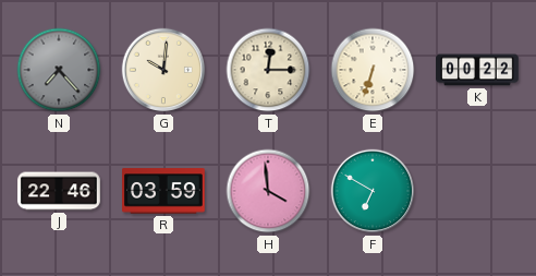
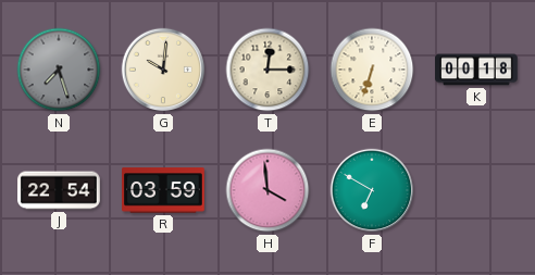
N: 7:23 -> 7:27 (59, 70)
K: 00:22 -> 00:18 (476, 70)
J: 22:46 -> 22:54 (59, 190)
